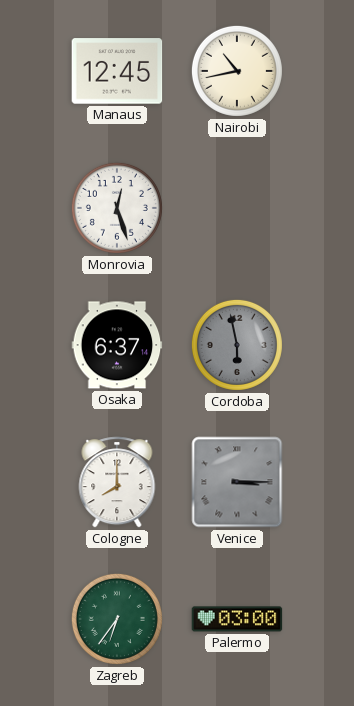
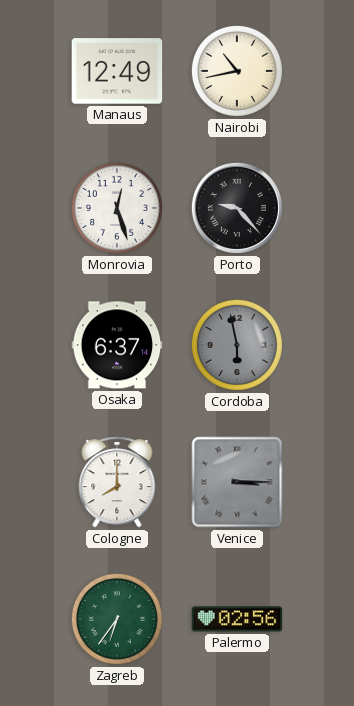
Manaus: 12:45 -> 12:49 (117, 71)
Porto: none -> 9:23 (237, 208)
Palermo: 03:00 -> 02:56 (237, 619)
